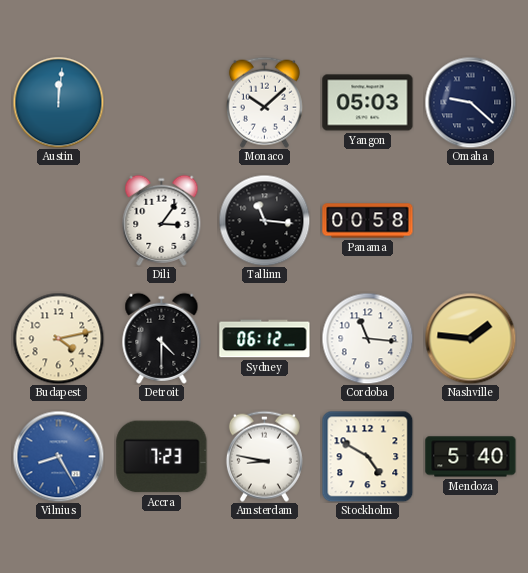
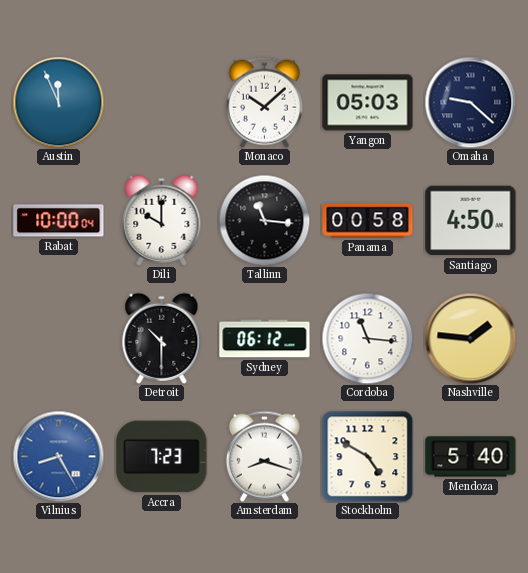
Austin: 12:01 -> 11:56 (58, 102)
Rabat: none -> 10:00 (59, 221)
Dili: 3:06 -> 10:00 (162, 220)
Santiago: none -> 4:50 (471, 221)
Budapest: 4:13 -> none (58, 338)
Detroit: 4:30 -> 10:30 (162, 338)
Amsterdam: 8:47 -> 8:18 (264, 456)
